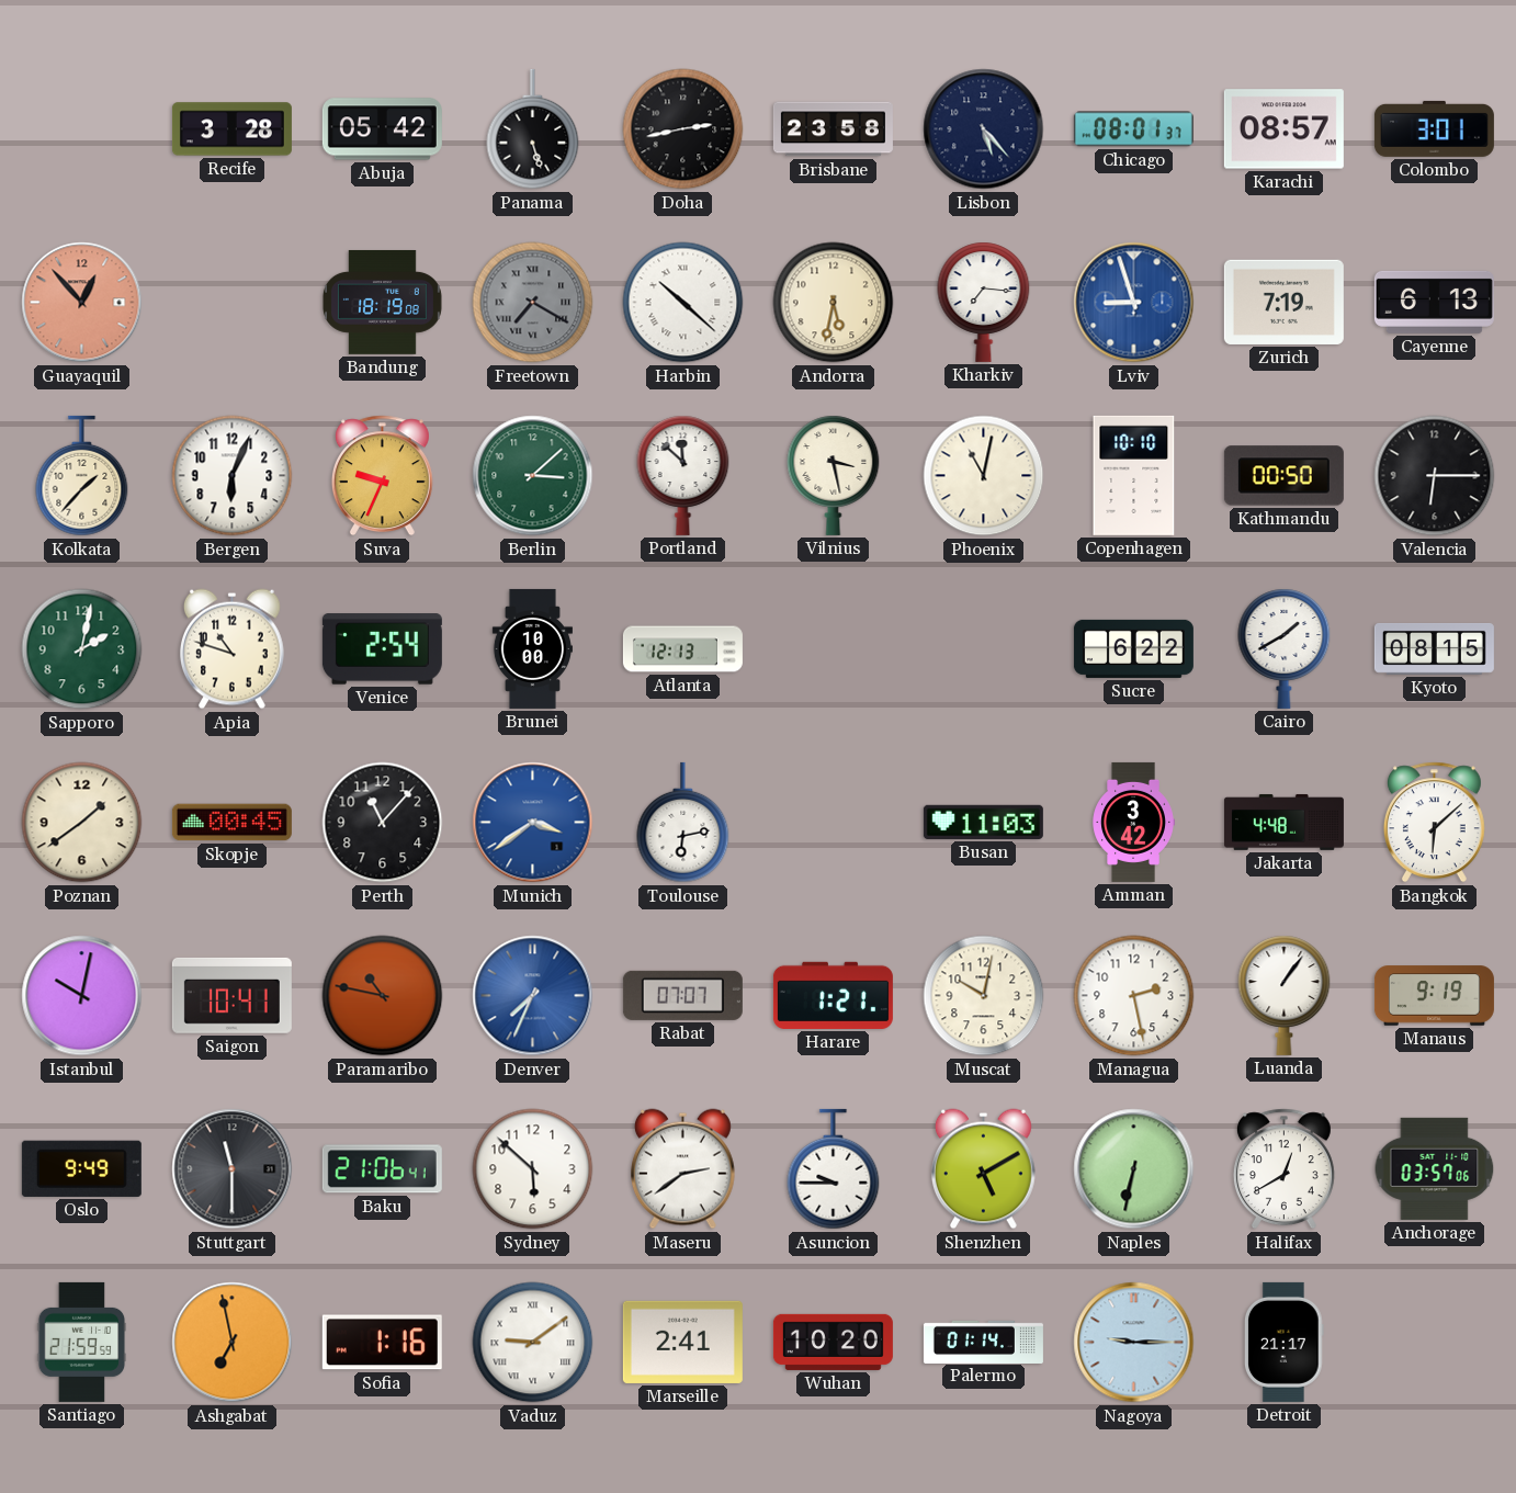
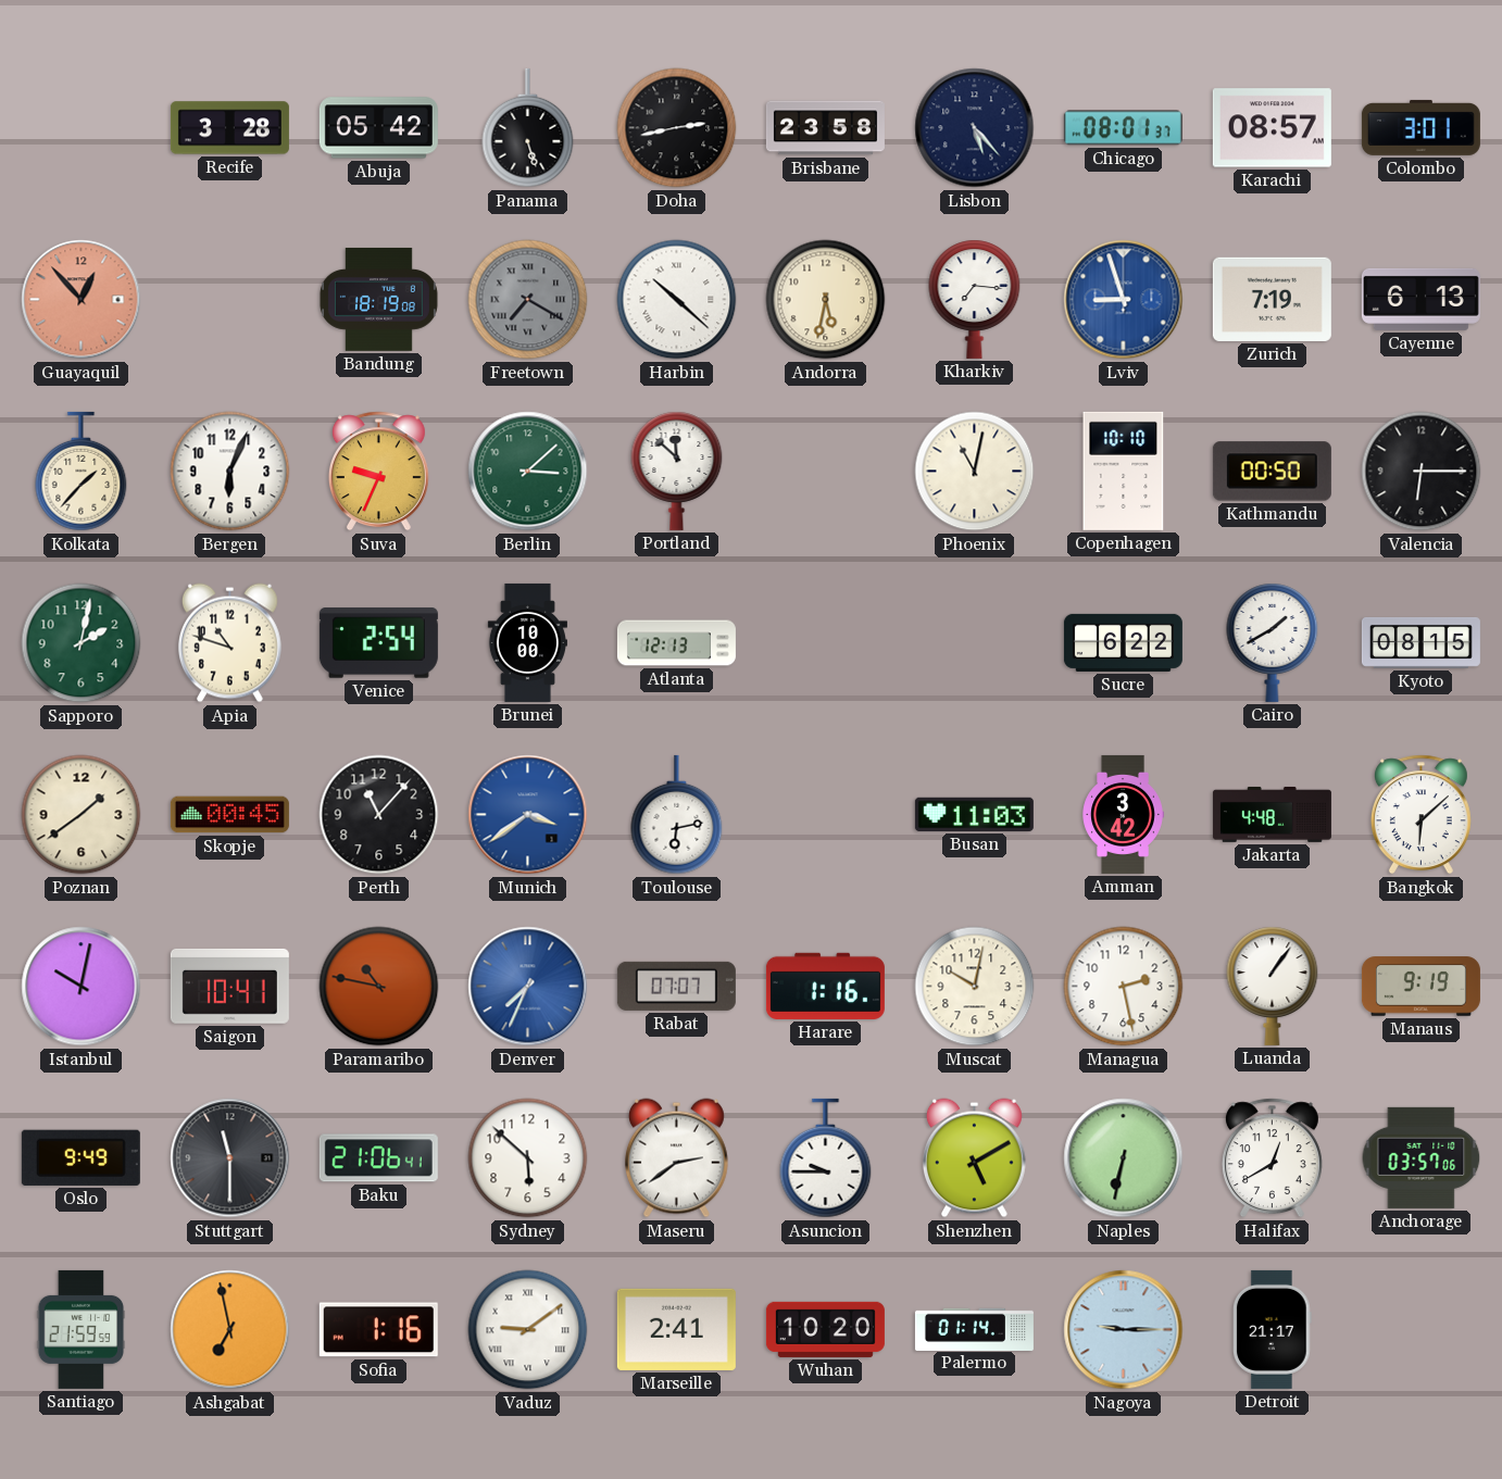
Vilnius: 3:28 -> none (834, 475)
Harare: 1:21 -> 1:16 (825, 986)
